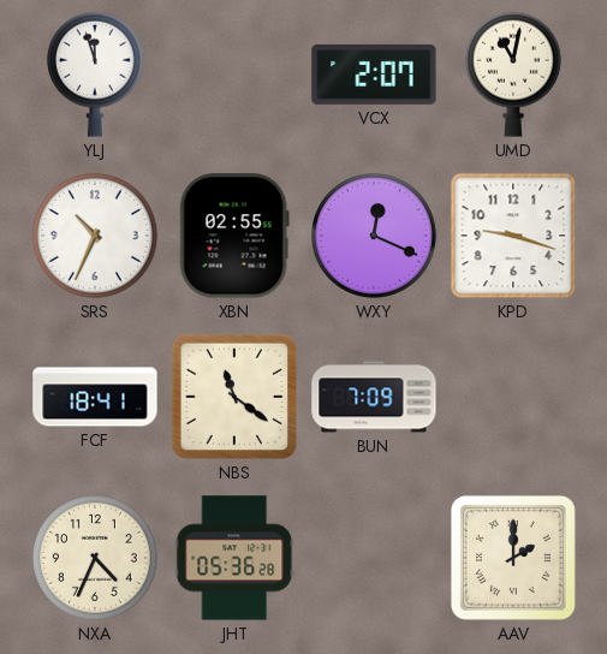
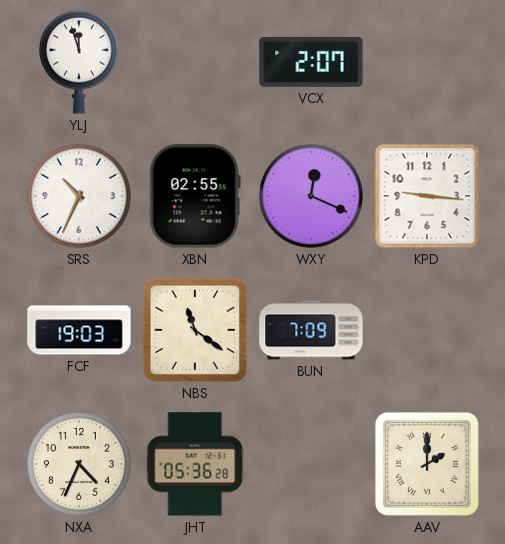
UMD: 11:02 -> none (513, 75)
KPD: 9:18 -> 9:16 (427, 196)
FCF: 18:41 -> 19:03 (79, 330)
